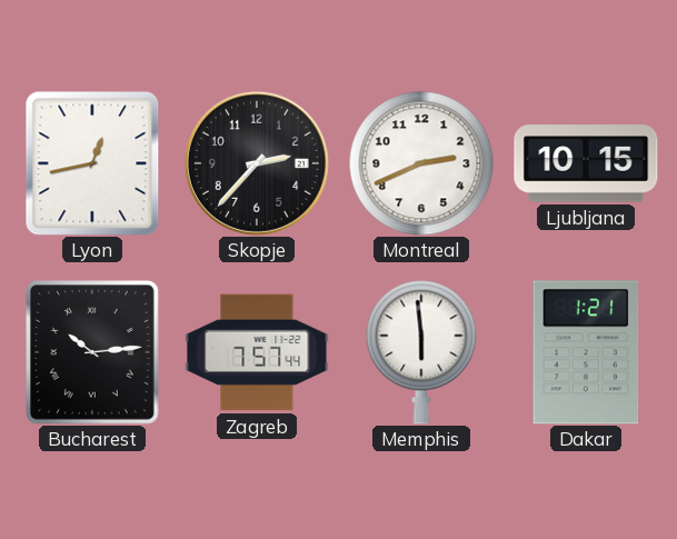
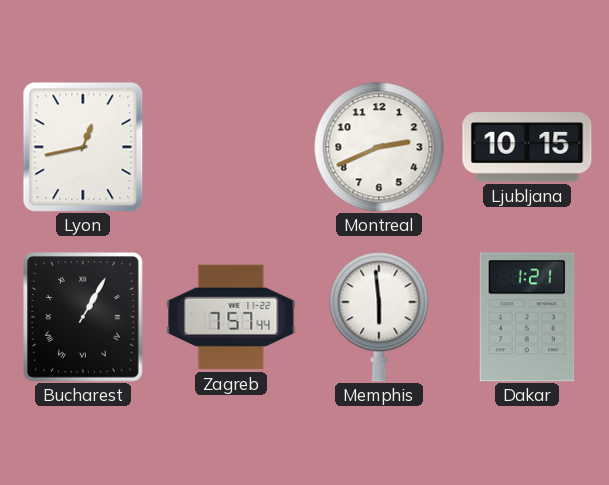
Skopje: 2:37 -> none (257, 163)
Bucharest: 10:14 -> 1:05 (83, 317)
